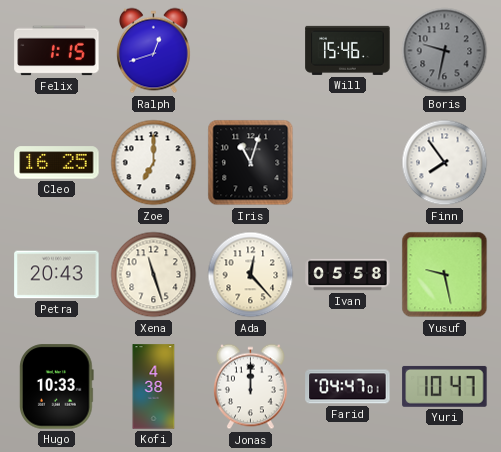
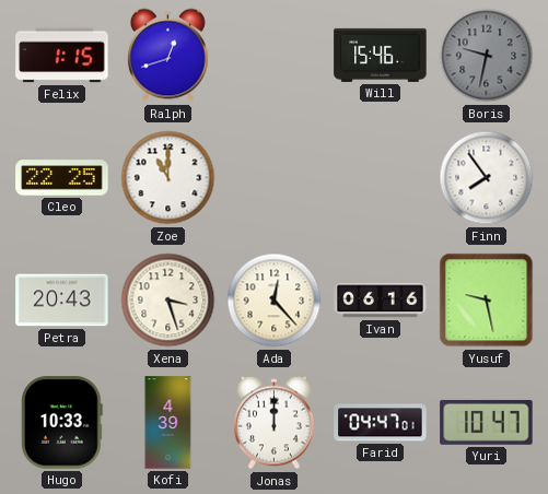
Cleo: 16:25 -> 22:25 (62, 178)
Zoe: 7:00 -> 11:00 (168, 178)
Iris: 11:03 -> none (251, 163)
Xena: 11:27 -> 3:27 (168, 301)
Ivan: 05:58 -> 06:16 (381, 301)
Kofi: 4:38 -> 4:39 (168, 423)
